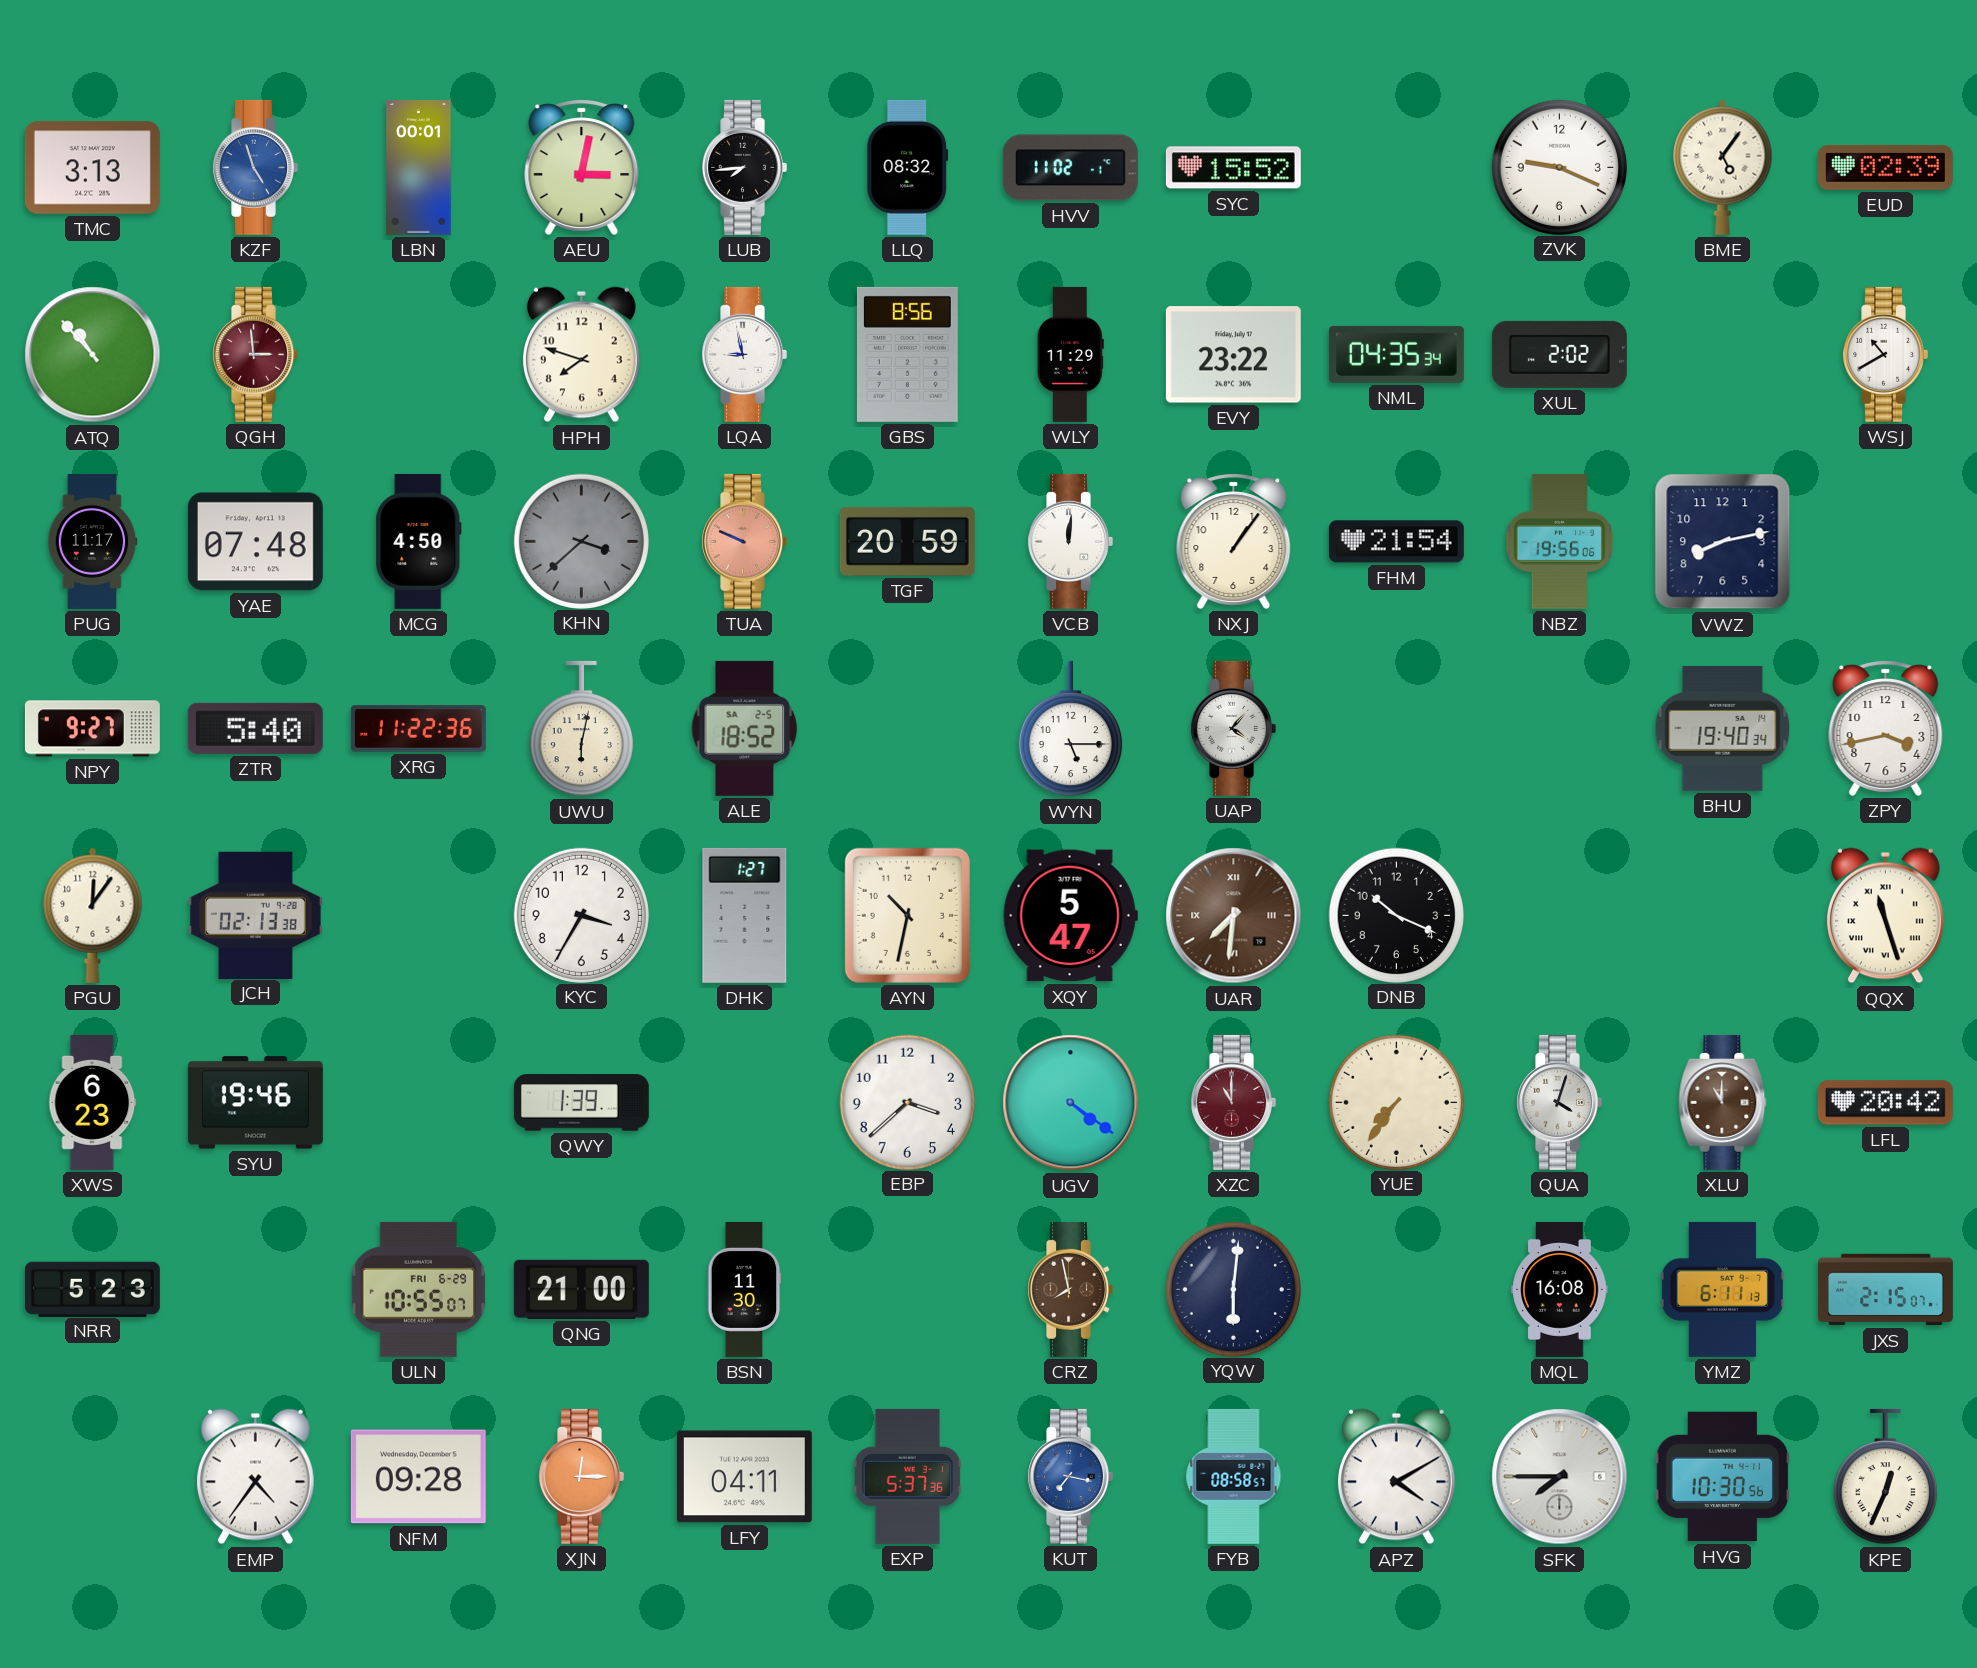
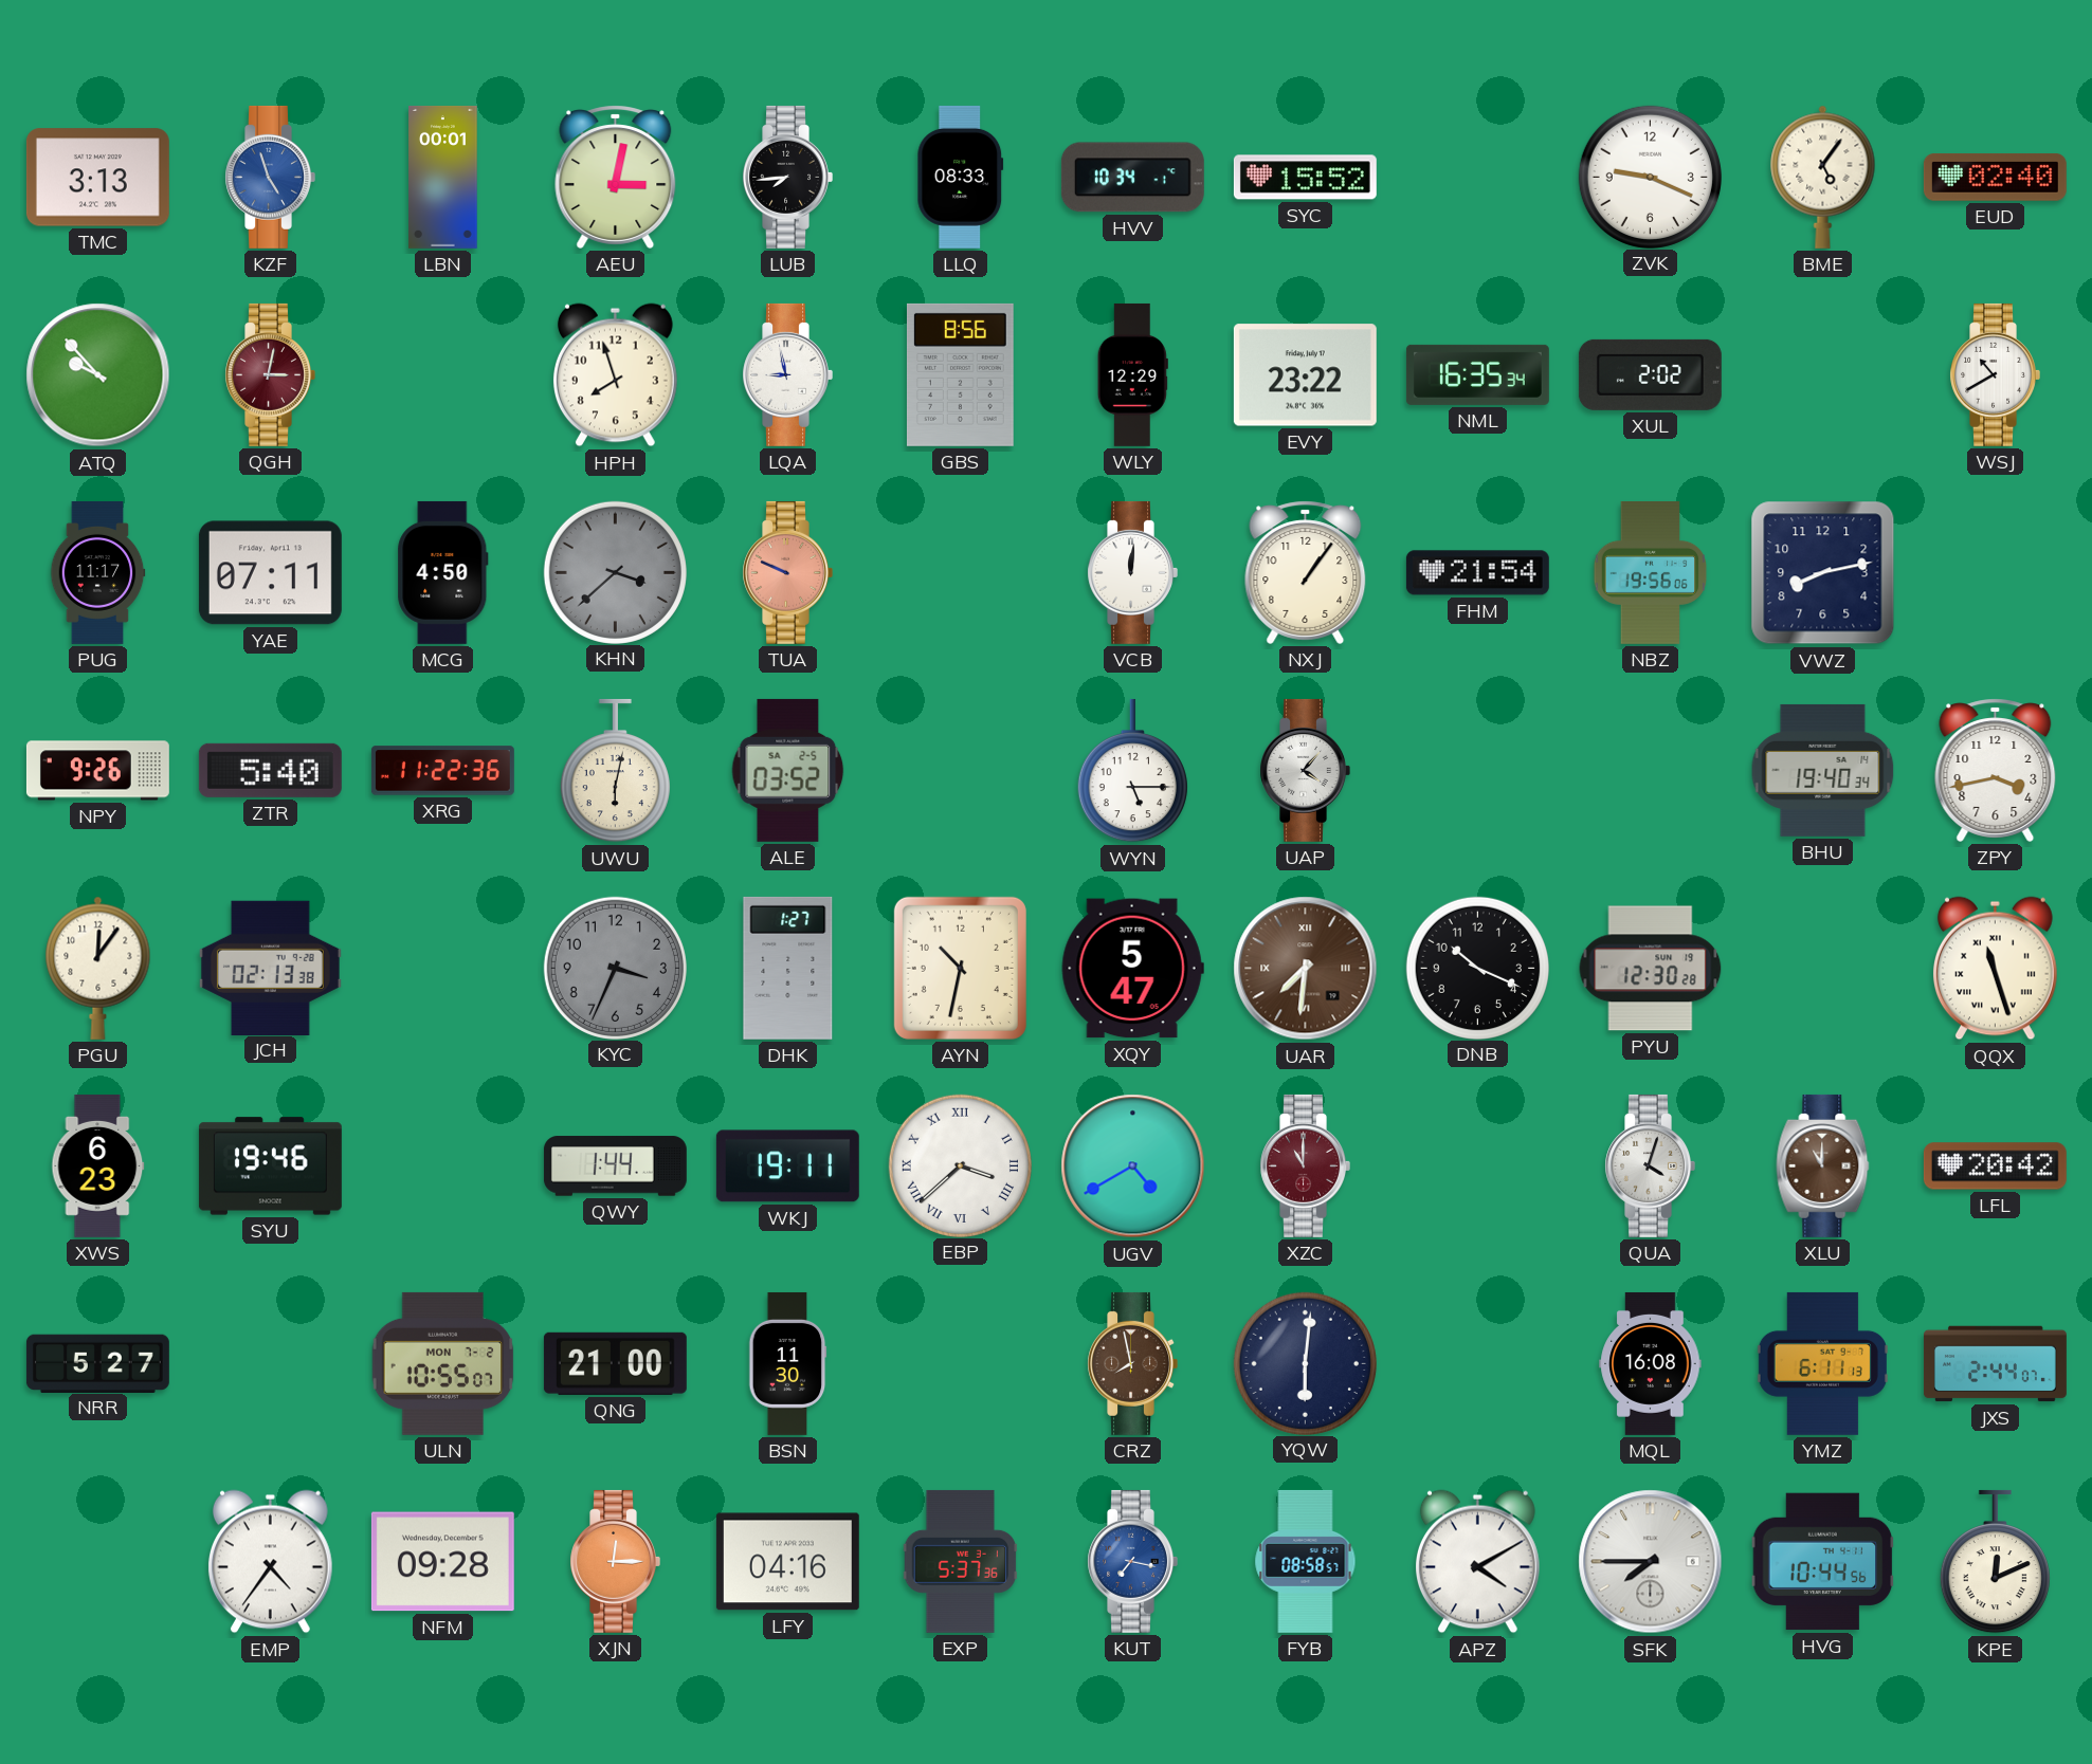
LLQ: 08:32 -> 08:33 (961, 177)
HVV: 11:02 -> 10:34 (1132, 178)
EUD: 02:39 -> 02:40 (1995, 177)
ATQ: 10:53 -> 9:53 (98, 375)
QGH: 2:59 -> 3:02 (270, 374)
HPH: 7:48 -> 7:57 (615, 375)
WLY: 11:29 -> 12:29 (1132, 374)
NML: 04:35 -> 16:35 (1477, 374)
YAE: 07:48 -> 07:11 (270, 573)
TGF: 20:59 -> none (907, 541)
NPY: 9:27 -> 9:26 (97, 771)
ALE: 18:52 -> 03:52 (788, 770)
KYC: 3:35 -> 3:34 (615, 968)
KYC dial: white -> grey (615, 968)
PYU: none -> 12:30 (1651, 969)
QWY: 1:39 -> 1:44 (615, 1166)
WKJ: none -> 19:11 (787, 1166)
EBP numerals: Arabic -> Roman (960, 1165)
UGV: 4:21 -> 4:40 (1133, 1166)
YUE: 7:36 -> none (1396, 1102)
NRR: 5:23 -> 5:27 (97, 1363)
ULN date: FRI 6-29 -> MON 7-2 (443, 1363)
JXS: 2:15 -> 2:44 (1995, 1364)
LFY: 04:11 -> 04:16 (787, 1562)
HVG: 10:30 -> 10:44 (1823, 1562)
KPE: 12:34 -> 12:11 (1995, 1562)
